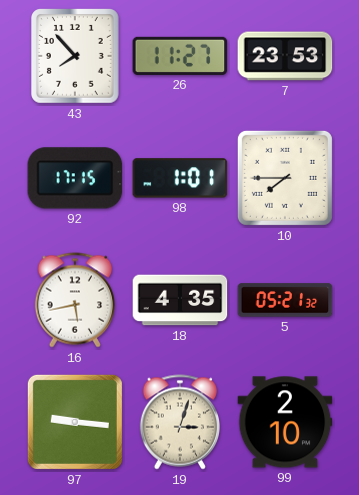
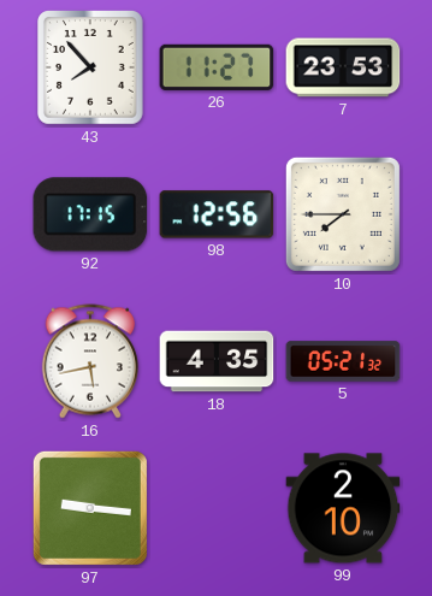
98: 1:01 -> 12:56 (217, 214)
19: 3:03 -> none (179, 422)
